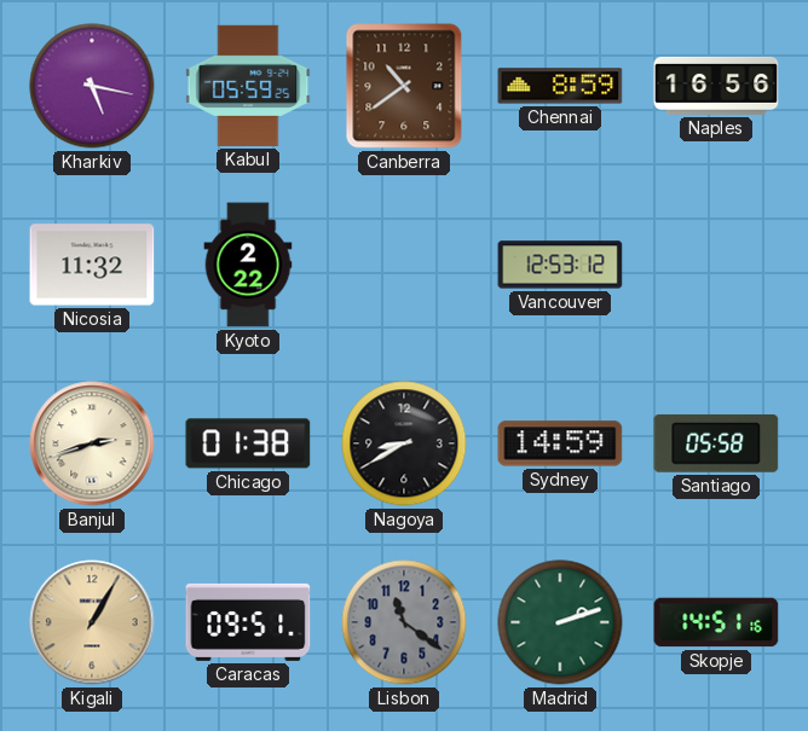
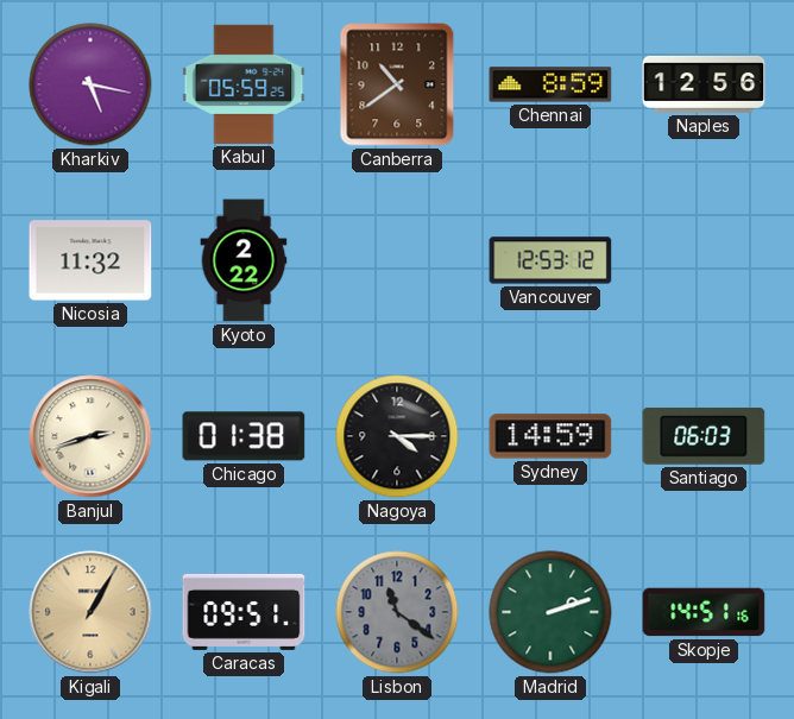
Naples: 16:56 -> 12:56 (704, 84)
Nagoya: 8:40 -> 4:15 (397, 436)
Santiago: 05:58 -> 06:03 (704, 436)
